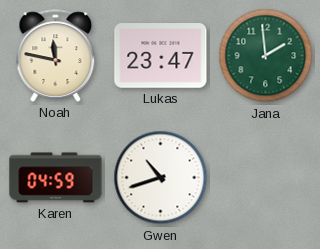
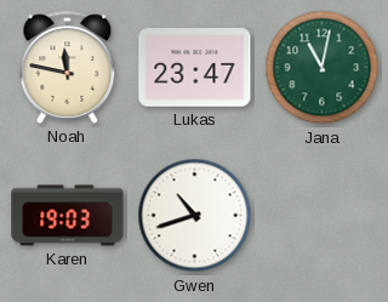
Jana: 1:59 -> 11:02 (323, 68)
Karen: 04:59 -> 19:03 (68, 216)
